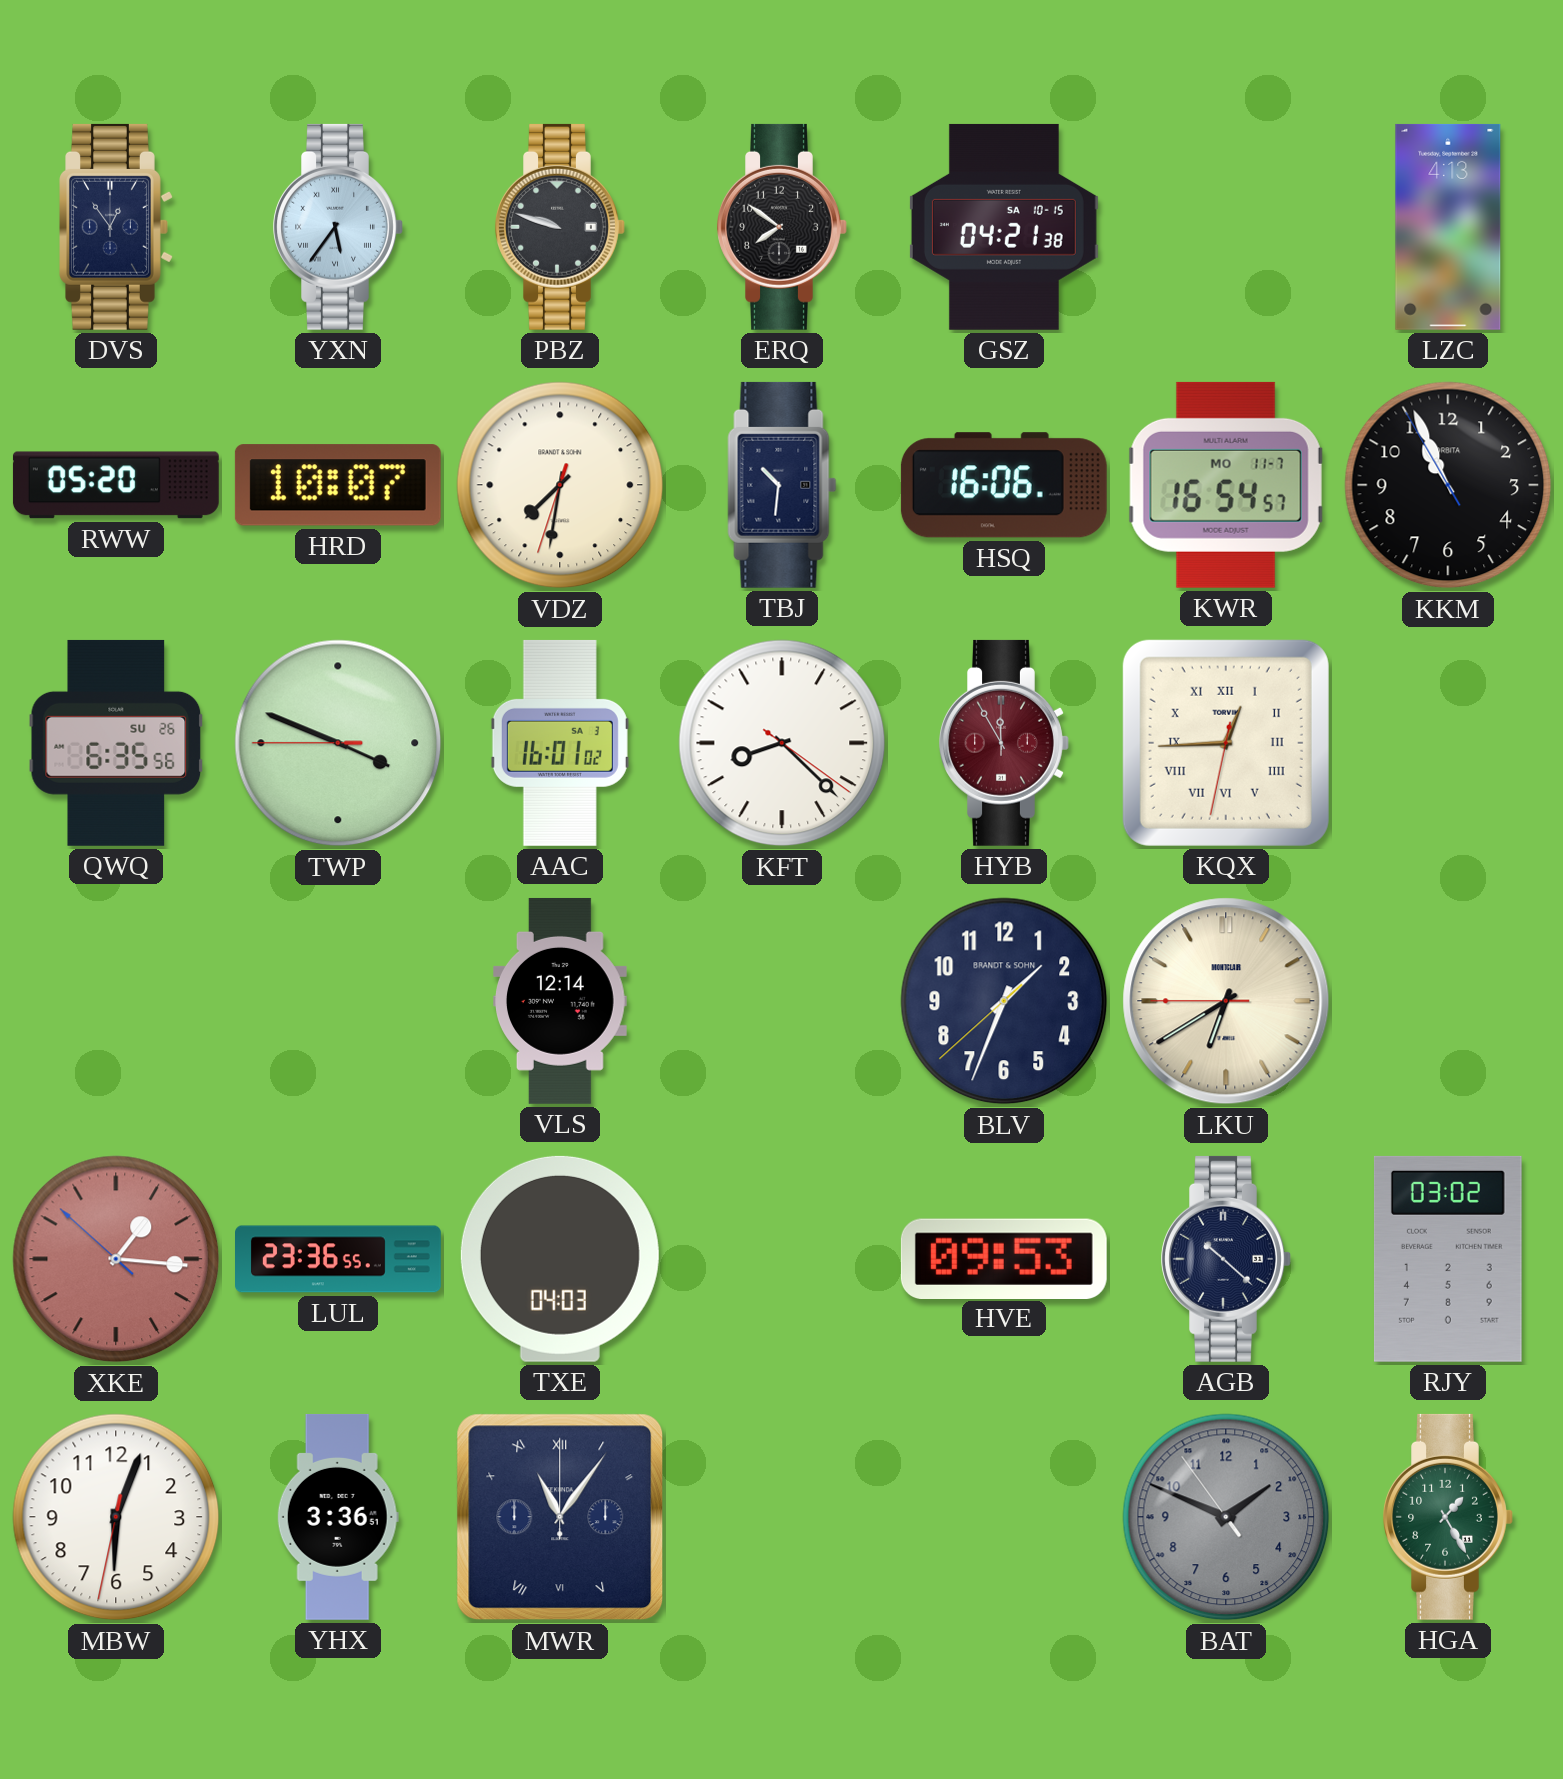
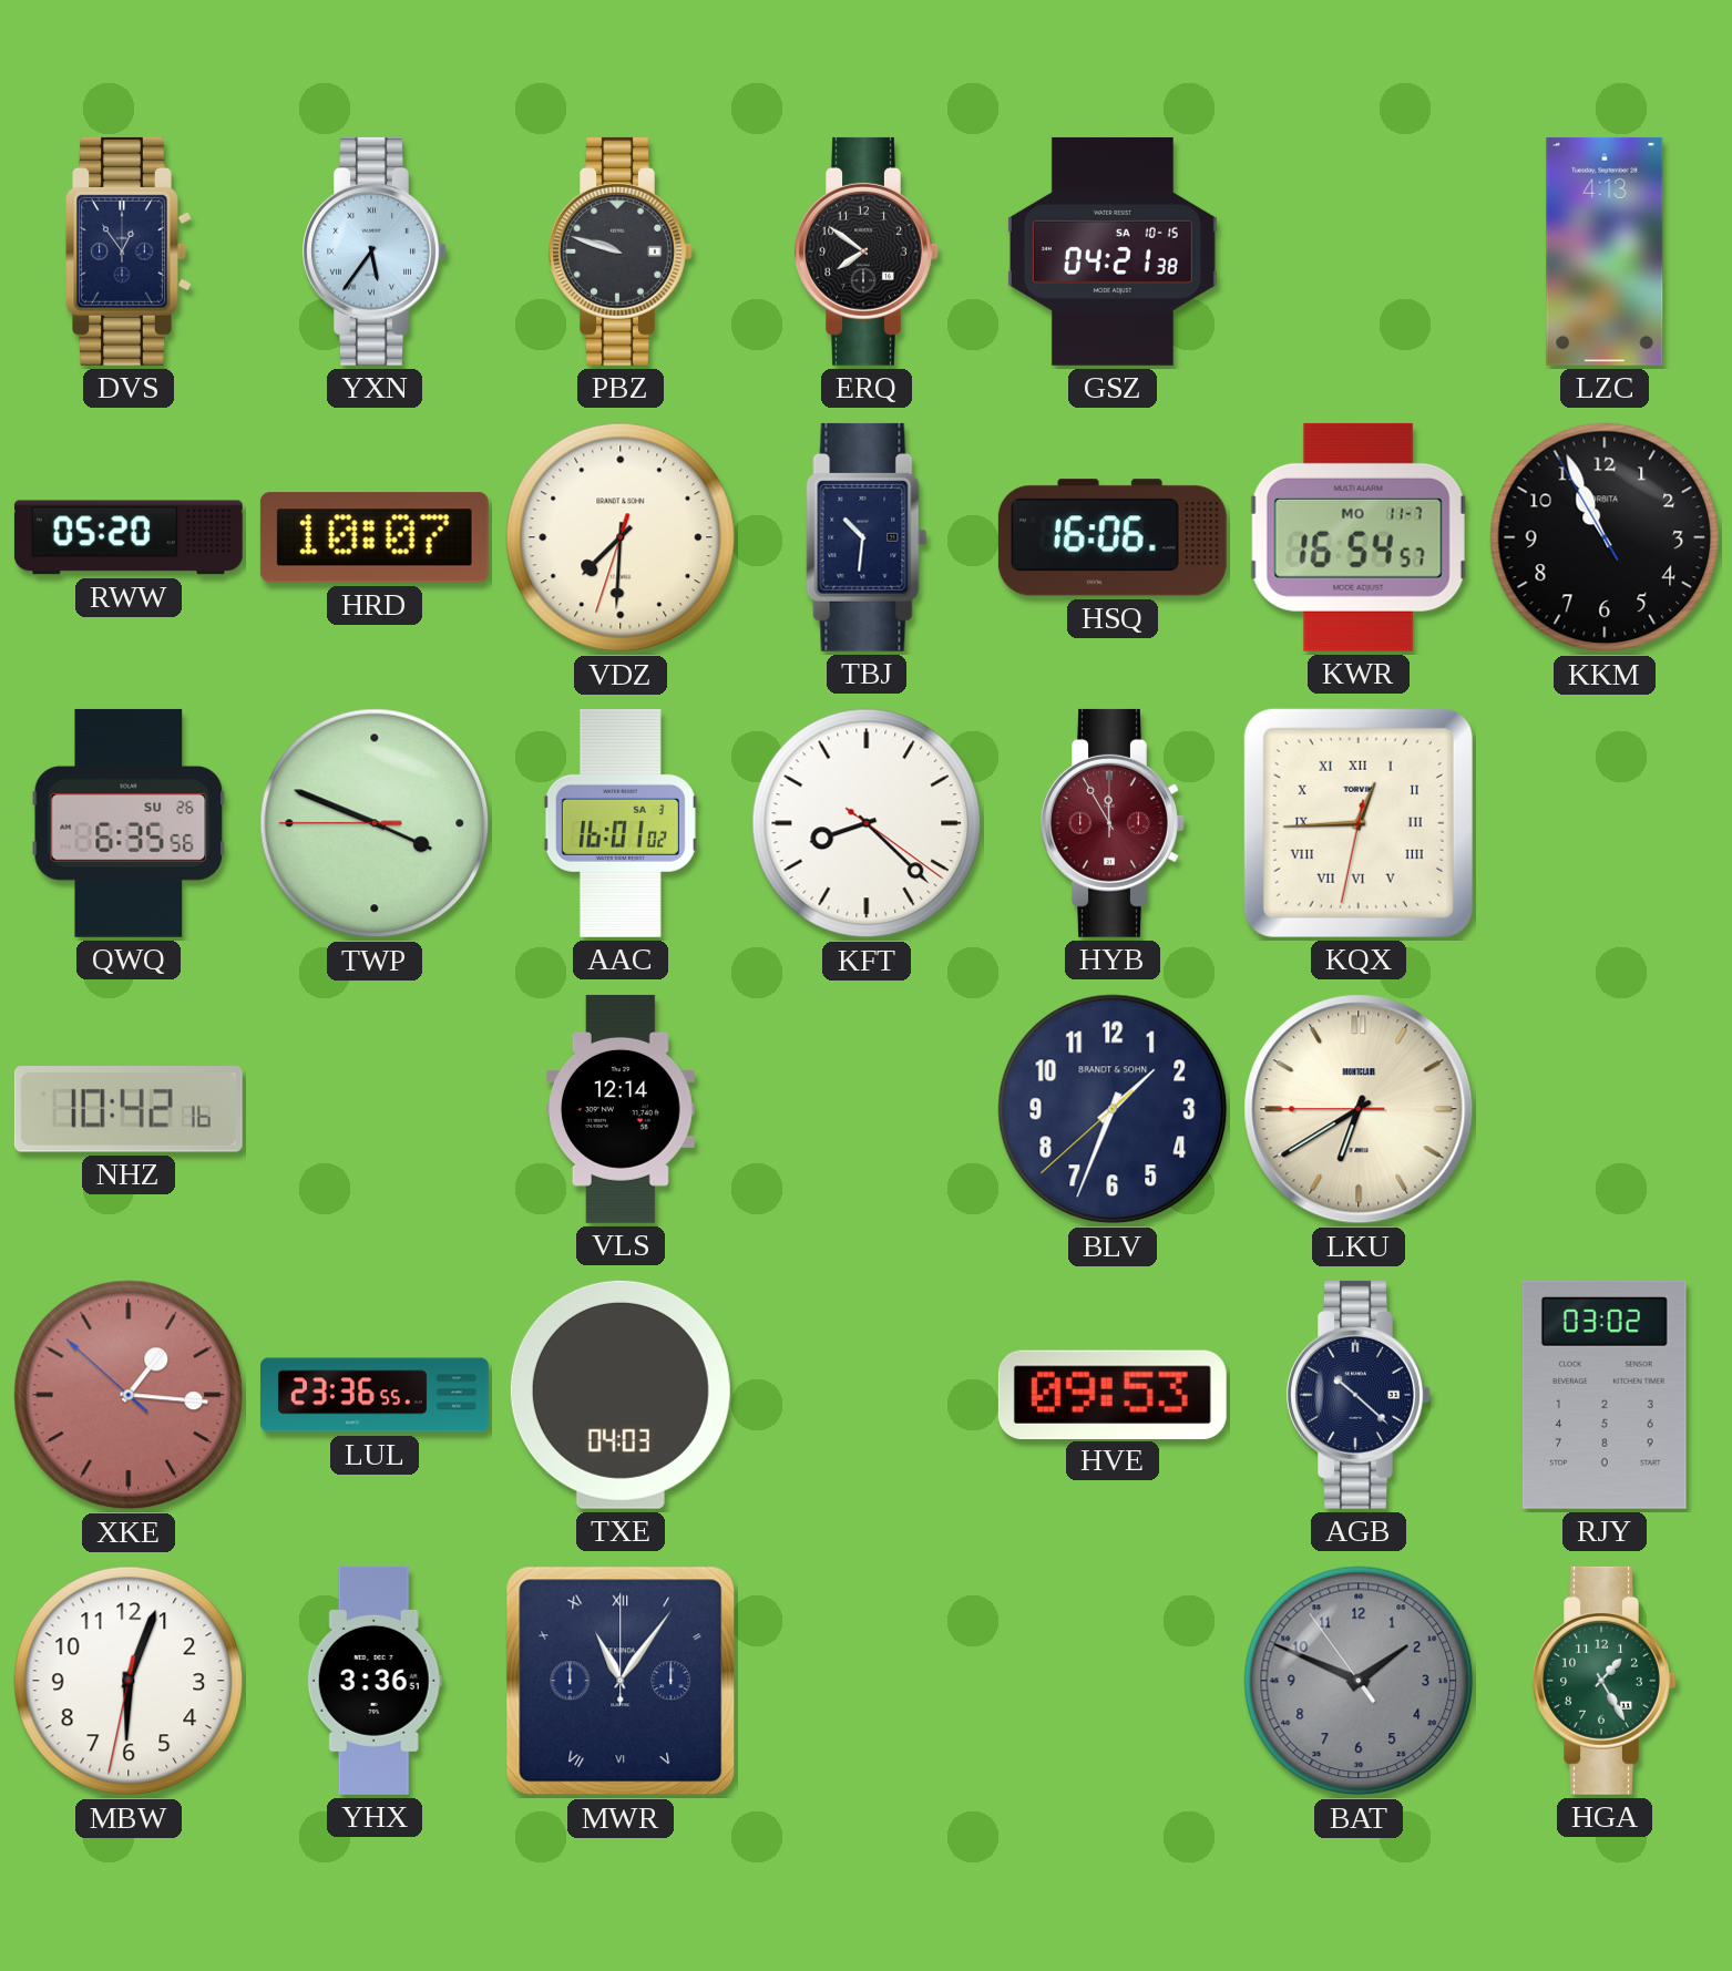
VDZ: 7:31 -> 7:30 (621, 537)
NHZ: none -> 10:42 (129, 1109)
